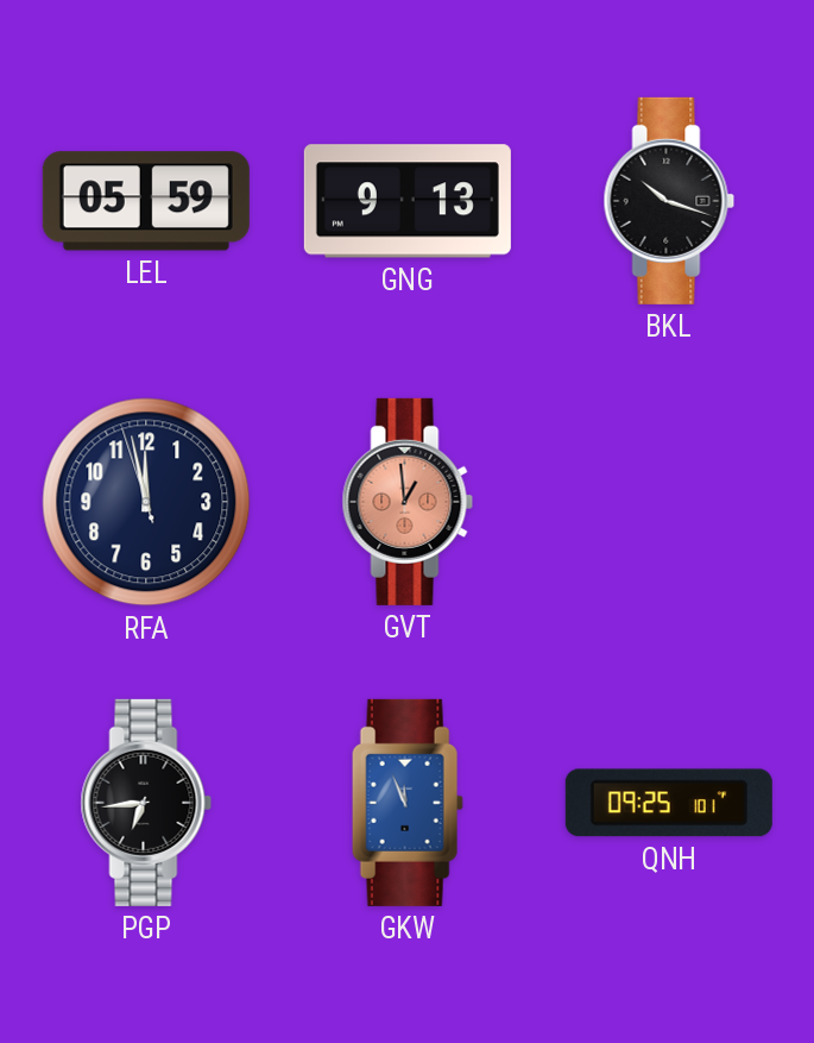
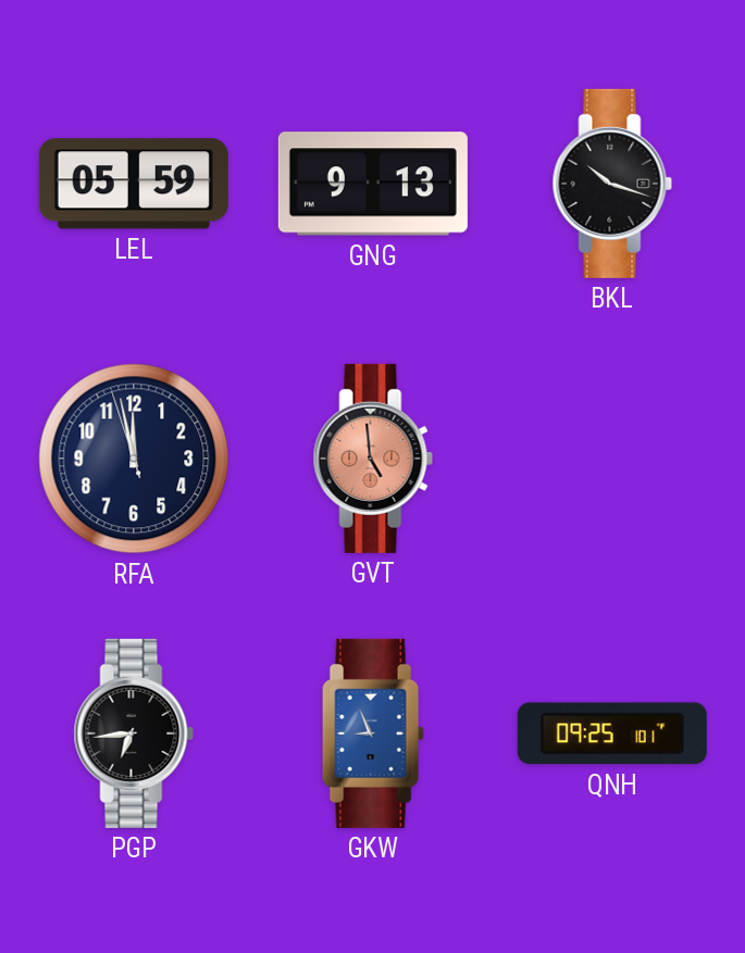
GVT: 12:59 -> 4:59 (373, 459)
GKW: 11:56 -> 8:56 (373, 733)
